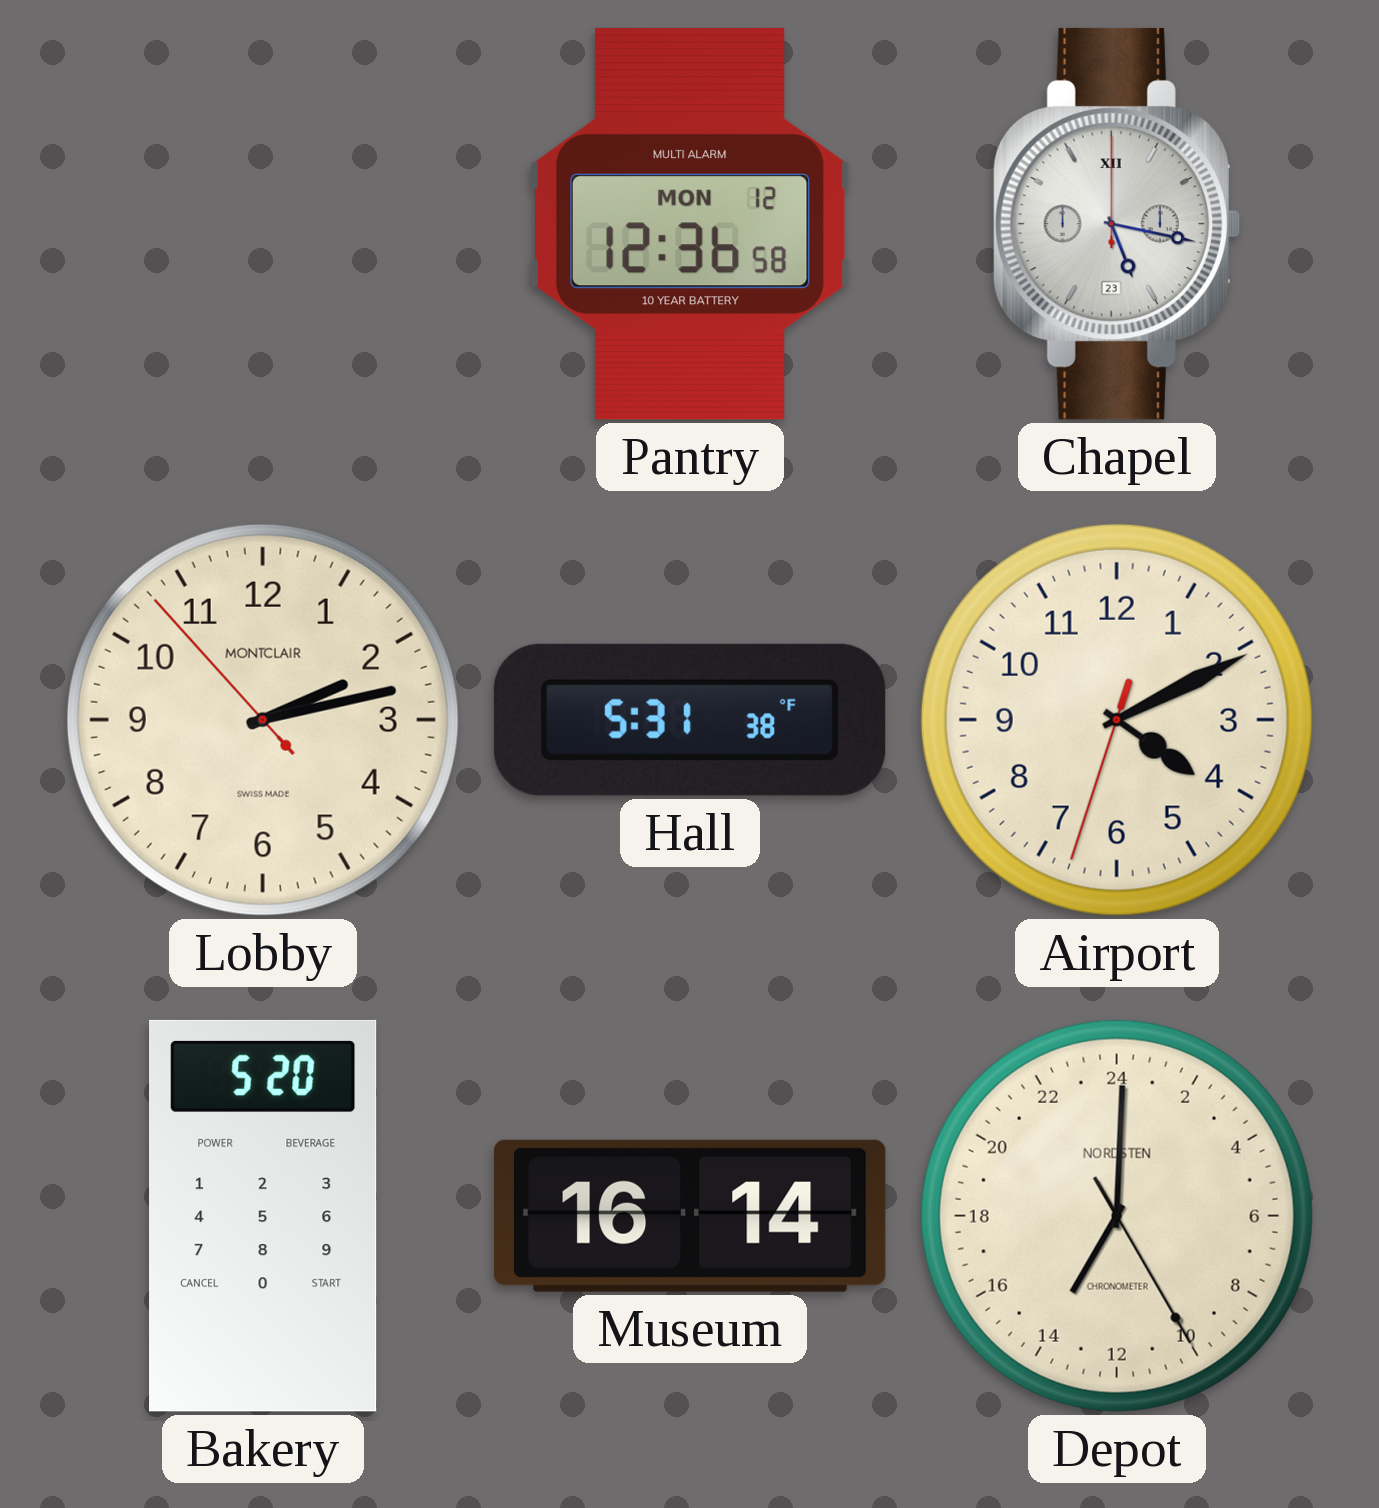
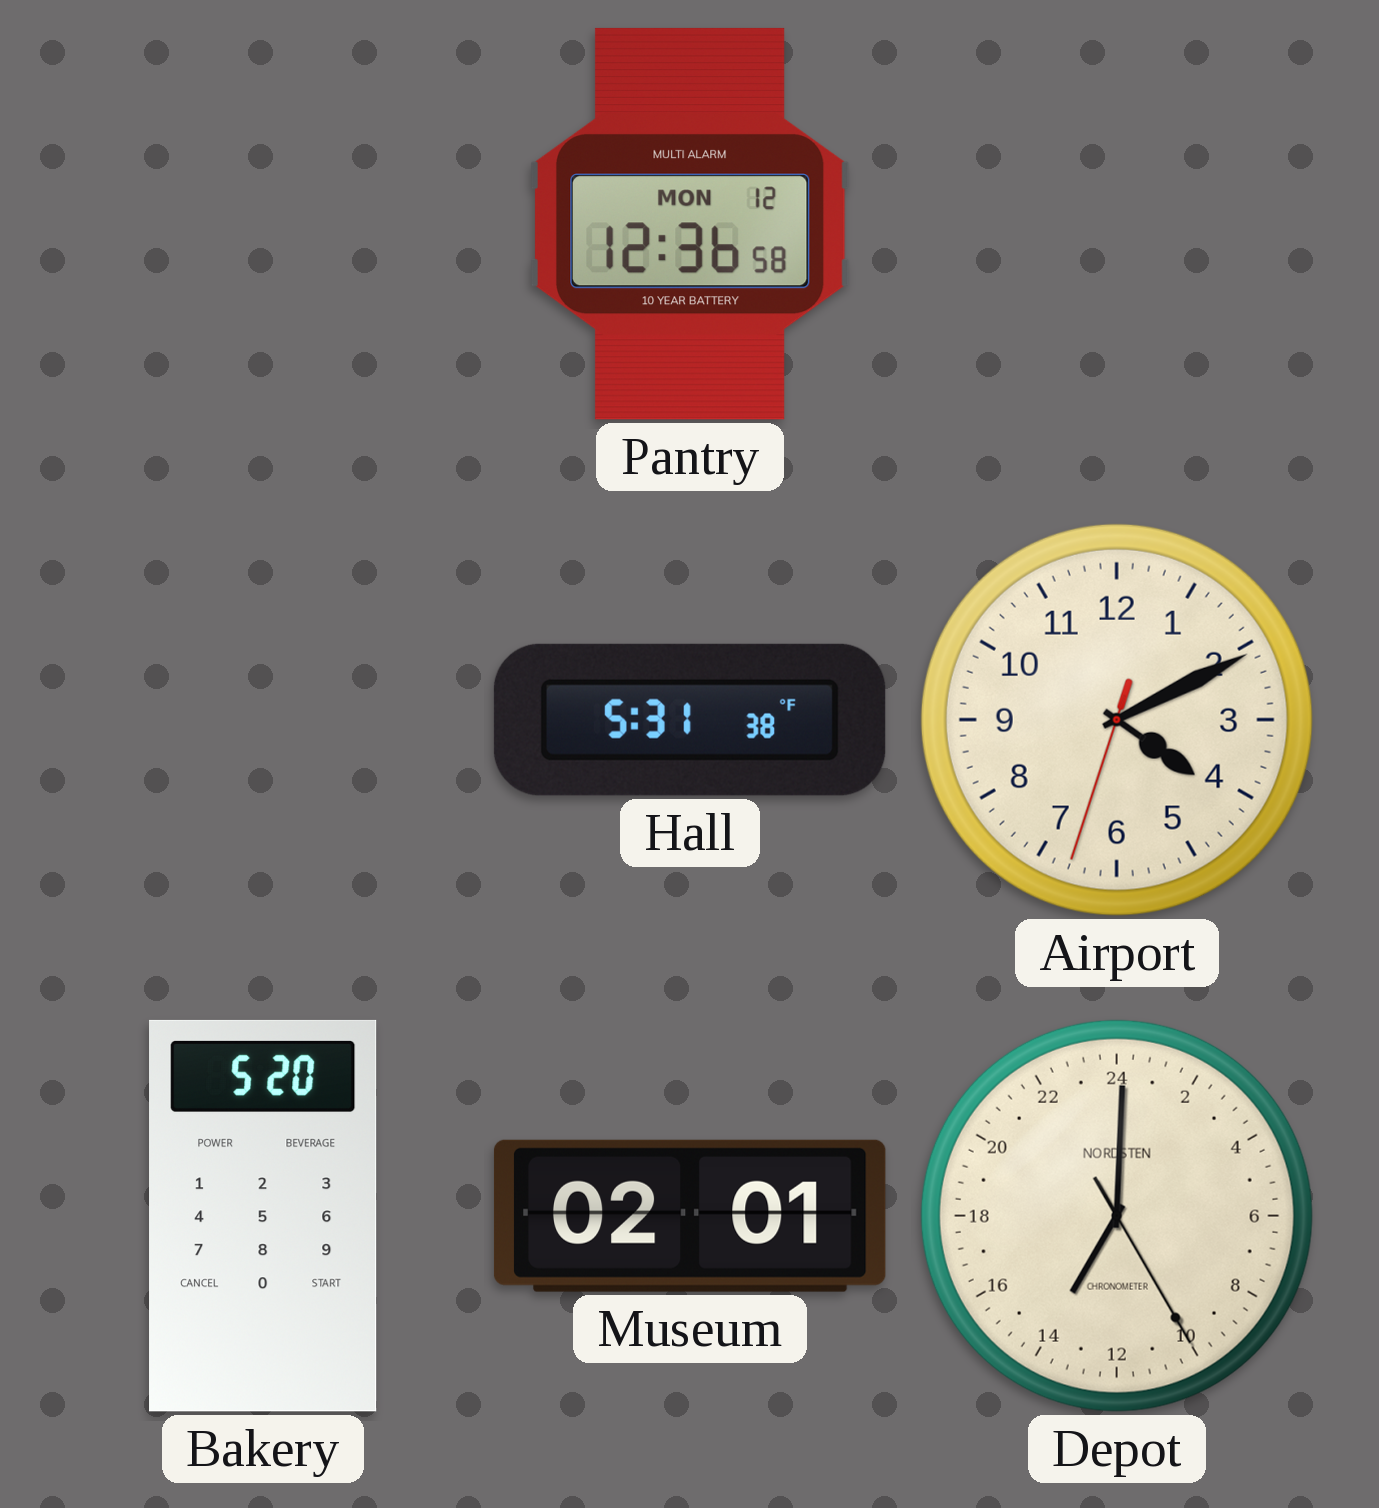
Chapel: 5:17 -> none (1116, 224)
Lobby: 2:12 -> none (263, 720)
Museum: 16:14 -> 02:01 (690, 1216)
